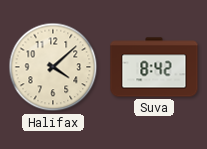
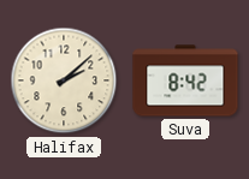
Halifax: 4:08 -> 2:08 (64, 80)
